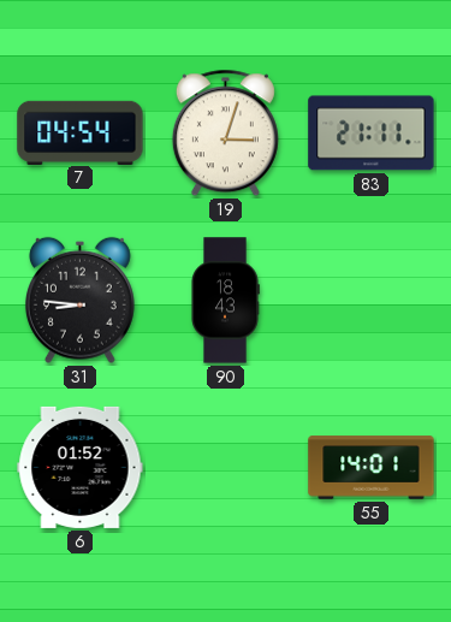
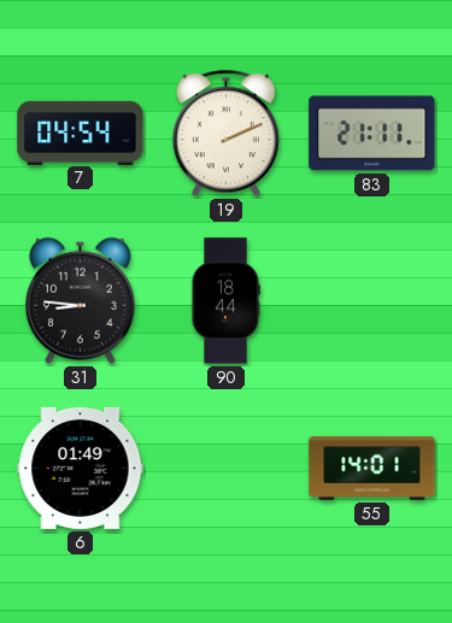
19: 3:03 -> 2:11 (225, 134)
90: 18:43 -> 18:44 (225, 301)
6: 01:52 -> 01:49 (81, 468)
